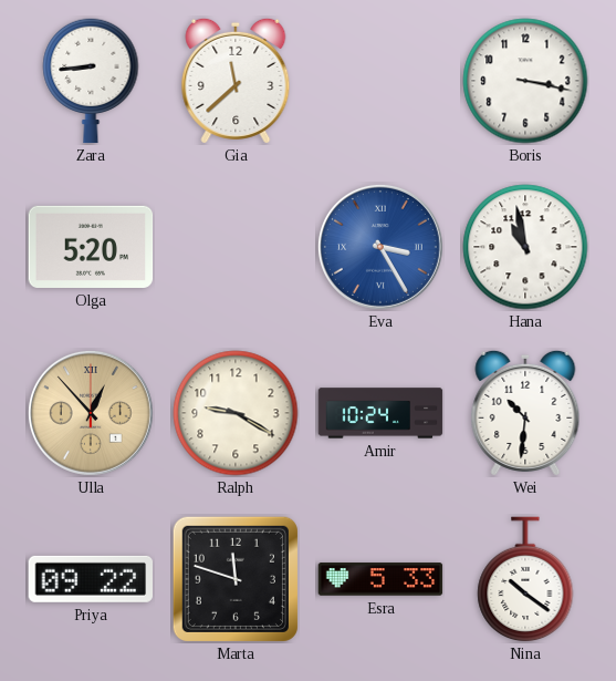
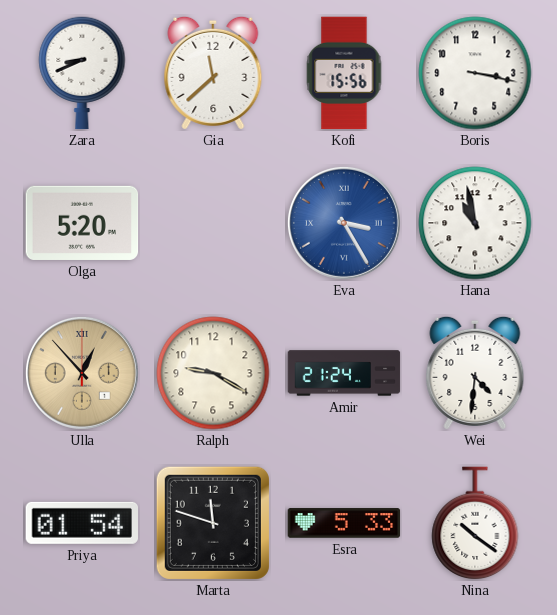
Zara: 8:44 -> 8:41 (82, 73)
Kofi: none -> 15:56 (344, 73)
Amir: 10:24 -> 21:24 (344, 373)
Wei: 10:31 -> 4:31 (475, 373)
Priya: 09:22 -> 01:54 (82, 523)
